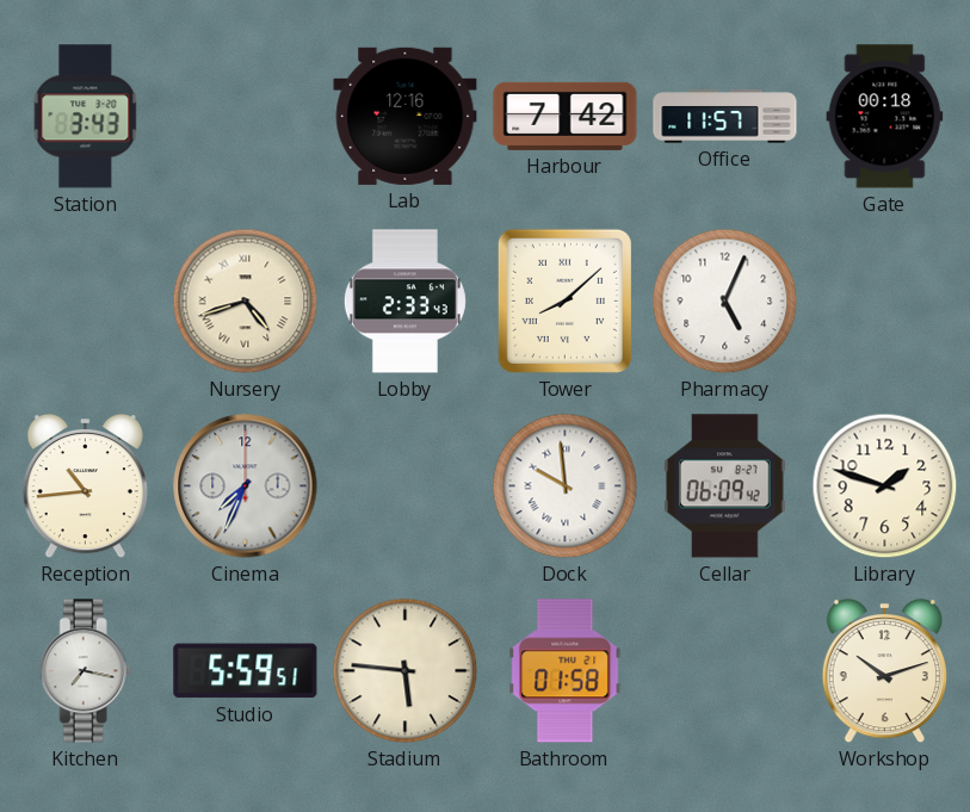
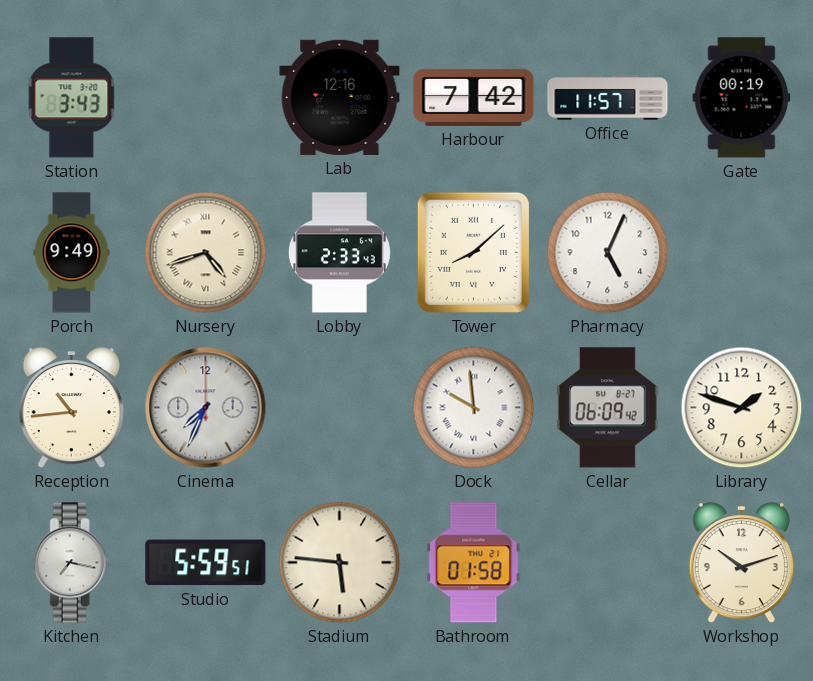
Gate: 00:18 -> 00:19 (742, 98)
Porch: none -> 9:49 (72, 253)
